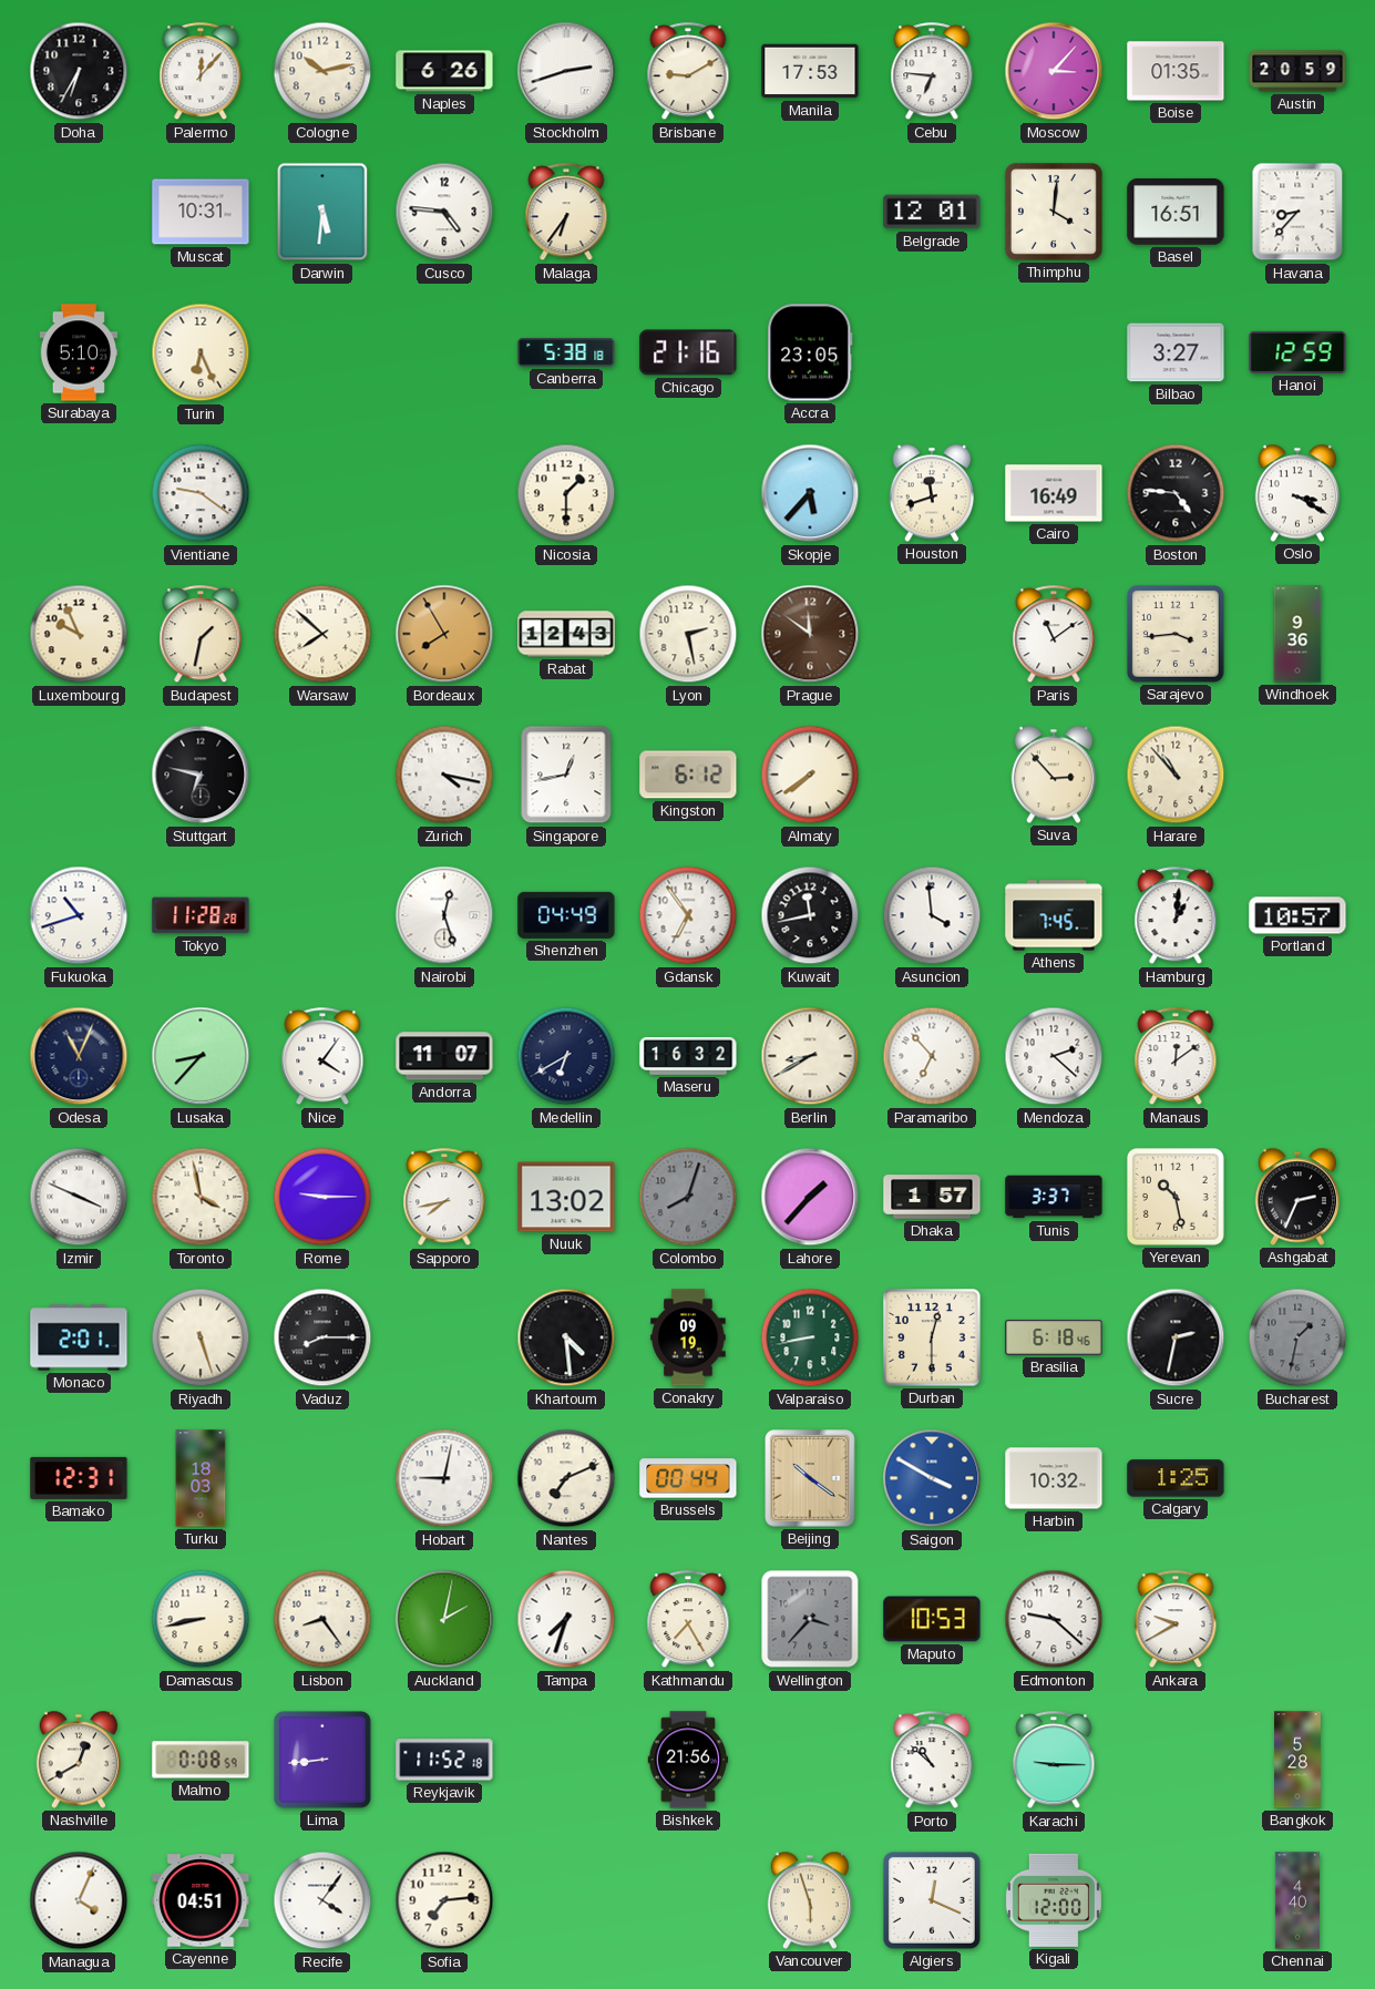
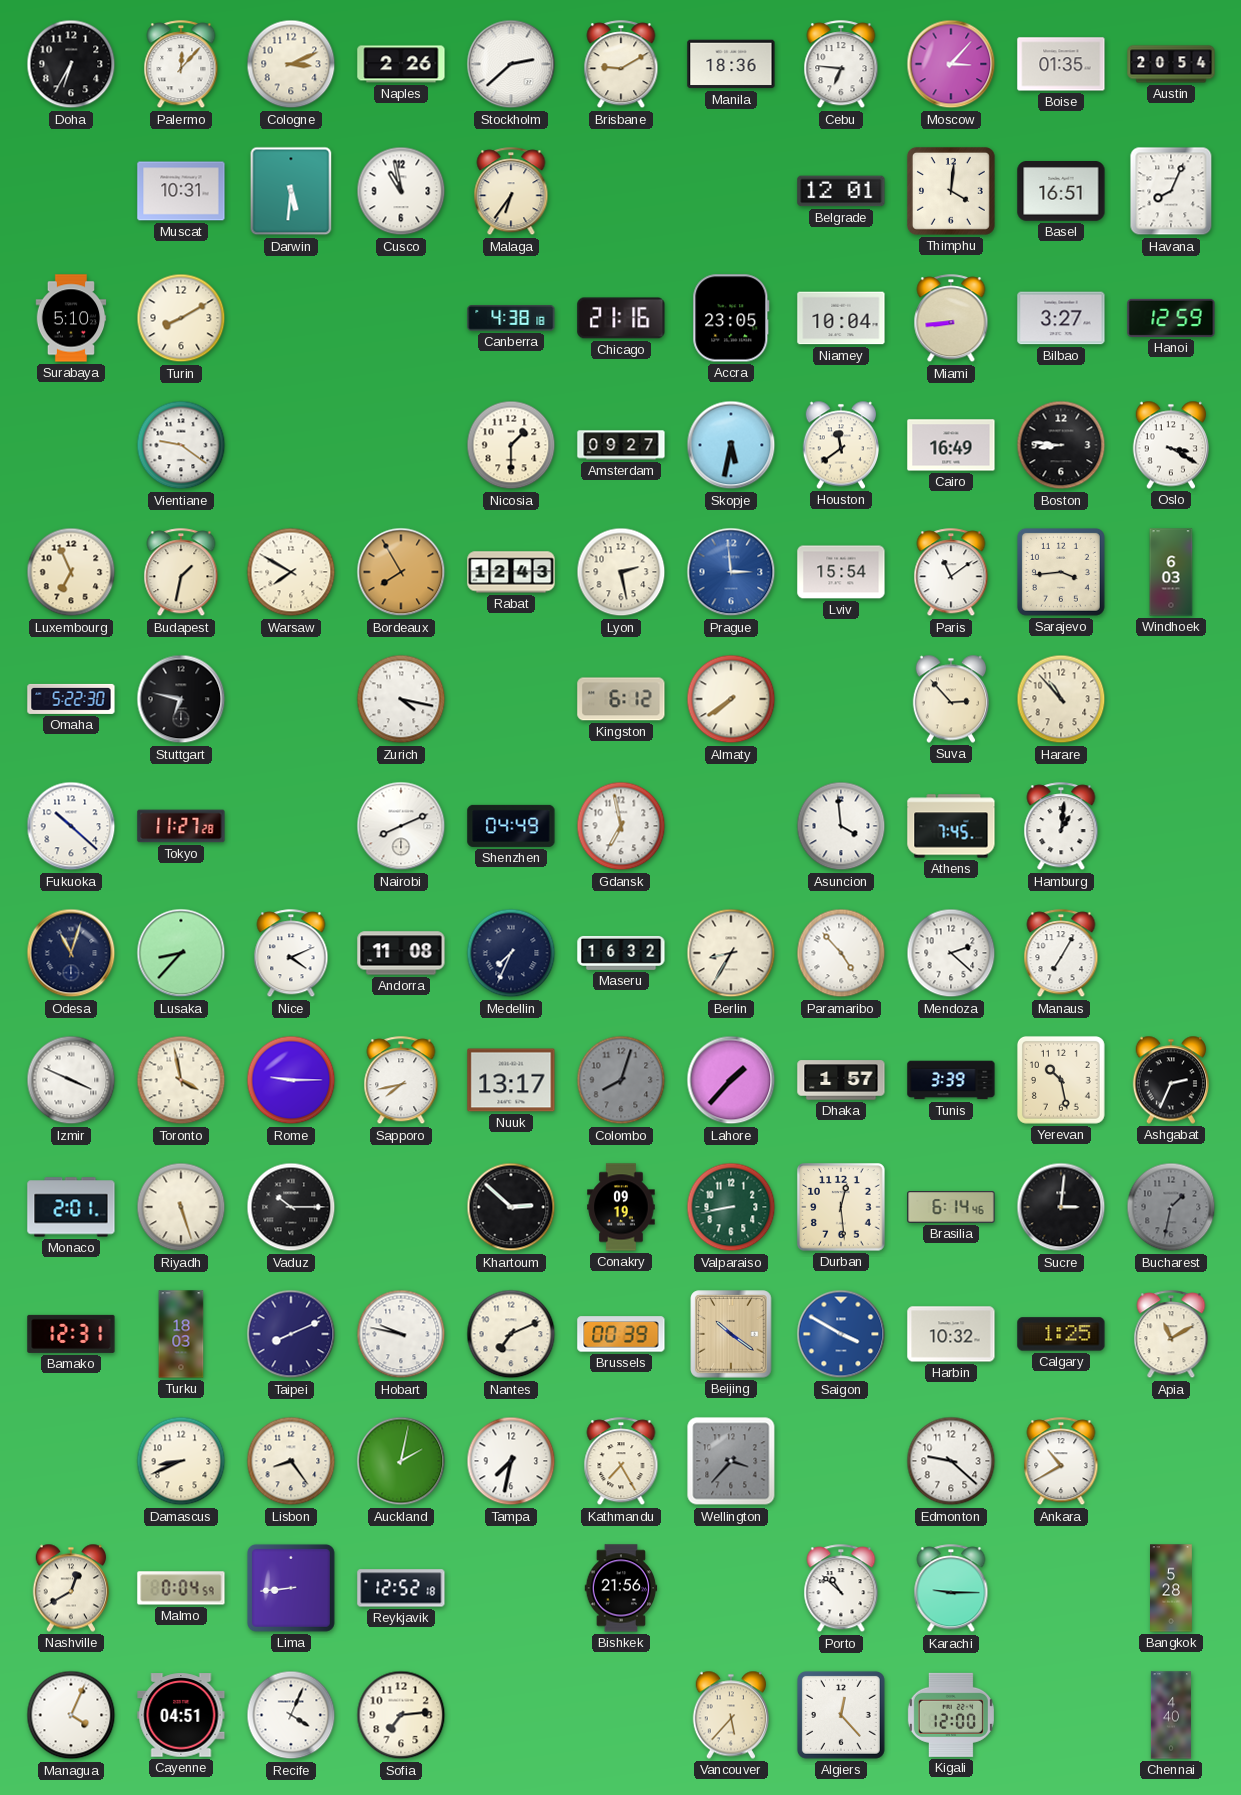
Cologne: 10:13 -> 3:11 (291, 64)
Naples: 6:26 -> 2:26 (401, 64)
Stockholm: 2:42 -> 2:38 (511, 64)
Manila: 17:53 -> 18:36 (731, 64)
Austin: 20:59 -> 20:54 (1171, 64)
Cusco: 4:46 -> 10:58 (401, 191)
Havana: 8:37 -> 8:04 (1171, 191)
Turin: 6:26 -> 8:10 (181, 318)
Canberra: 5:38 -> 4:38 (511, 318)
Niamey: none -> 10:04 (841, 318)
Miami: none -> 8:44 (951, 319)
Amsterdam: none -> 09:27 (621, 445)
Skopje: 5:37 -> 5:32 (731, 445)
Houston: 11:42 -> 11:39 (840, 445)
Boston: 4:46 -> 8:46 (1061, 445)
Luxembourg: 9:56 -> 6:56 (71, 572)
Warsaw: 7:52 -> 7:50 (291, 572)
Prague: 11:51 -> 2:59 (731, 572)
Prague dial: brown -> blue (731, 572)
Lviv: none -> 15:54 (841, 572)
Windhoek: 9:36 -> 6:03 (1171, 572)
Omaha: none -> 5:22 (71, 699)
Singapore: 12:43 -> none (566, 775)
Fukuoka: 10:42 -> 10:22 (71, 826)
Tokyo: 11:28 -> 11:27 (181, 826)
Nairobi: 12:27 -> 8:11 (401, 826)
Gdansk: 6:54 -> 6:58 (621, 826)
Kuwait: 11:43 -> none (810, 915)
Portland: 10:57 -> none (1297, 915)
Odesa: 11:04 -> 11:03 (71, 953)
Nice: 4:06 -> 4:11 (291, 954)
Andorra: 11:07 -> 11:08 (401, 953)
Medellin: 6:40 -> 7:34 (511, 953)
Berlin: 8:40 -> 8:35 (731, 953)
Paramaribo: 6:53 -> 4:53 (841, 953)
Manaus: 12:09 -> 7:05 (1061, 954)
Nuuk: 13:02 -> 13:17 (511, 1080)
Tunis: 3:37 -> 3:39 (951, 1080)
Vaduz: 8:15 -> 10:15 (291, 1207)
Khartoum: 4:29 -> 2:52 (511, 1207)
Durban: 12:30 -> 12:29 (841, 1207)
Brasilia: 6:18 -> 6:14 (951, 1207)
Sucre: 2:32 -> 3:01 (1061, 1207)
Taipei: none -> 8:11 (291, 1334)
Hobart: 9:02 -> 9:47 (401, 1334)
Brussels: 00:44 -> 00:39 (621, 1334)
Apia: none -> 11:10 (1171, 1335)
Damascus: 8:43 -> 8:41 (181, 1461)
Tampa: 7:33 -> 7:32 (511, 1461)
Maputo: 10:53 -> none (932, 1619)
Ankara: 9:40 -> 10:40 (1061, 1462)
Malmo: 0:08 -> 0:04 (181, 1588)
Reykjavik: 11:52 -> 12:52 (401, 1588)
Recife: 4:06 -> 4:04 (291, 1715)
Vancouver: 5:57 -> 5:37 (730, 1715)
Algiers: 12:19 -> 12:23 (841, 1715)
